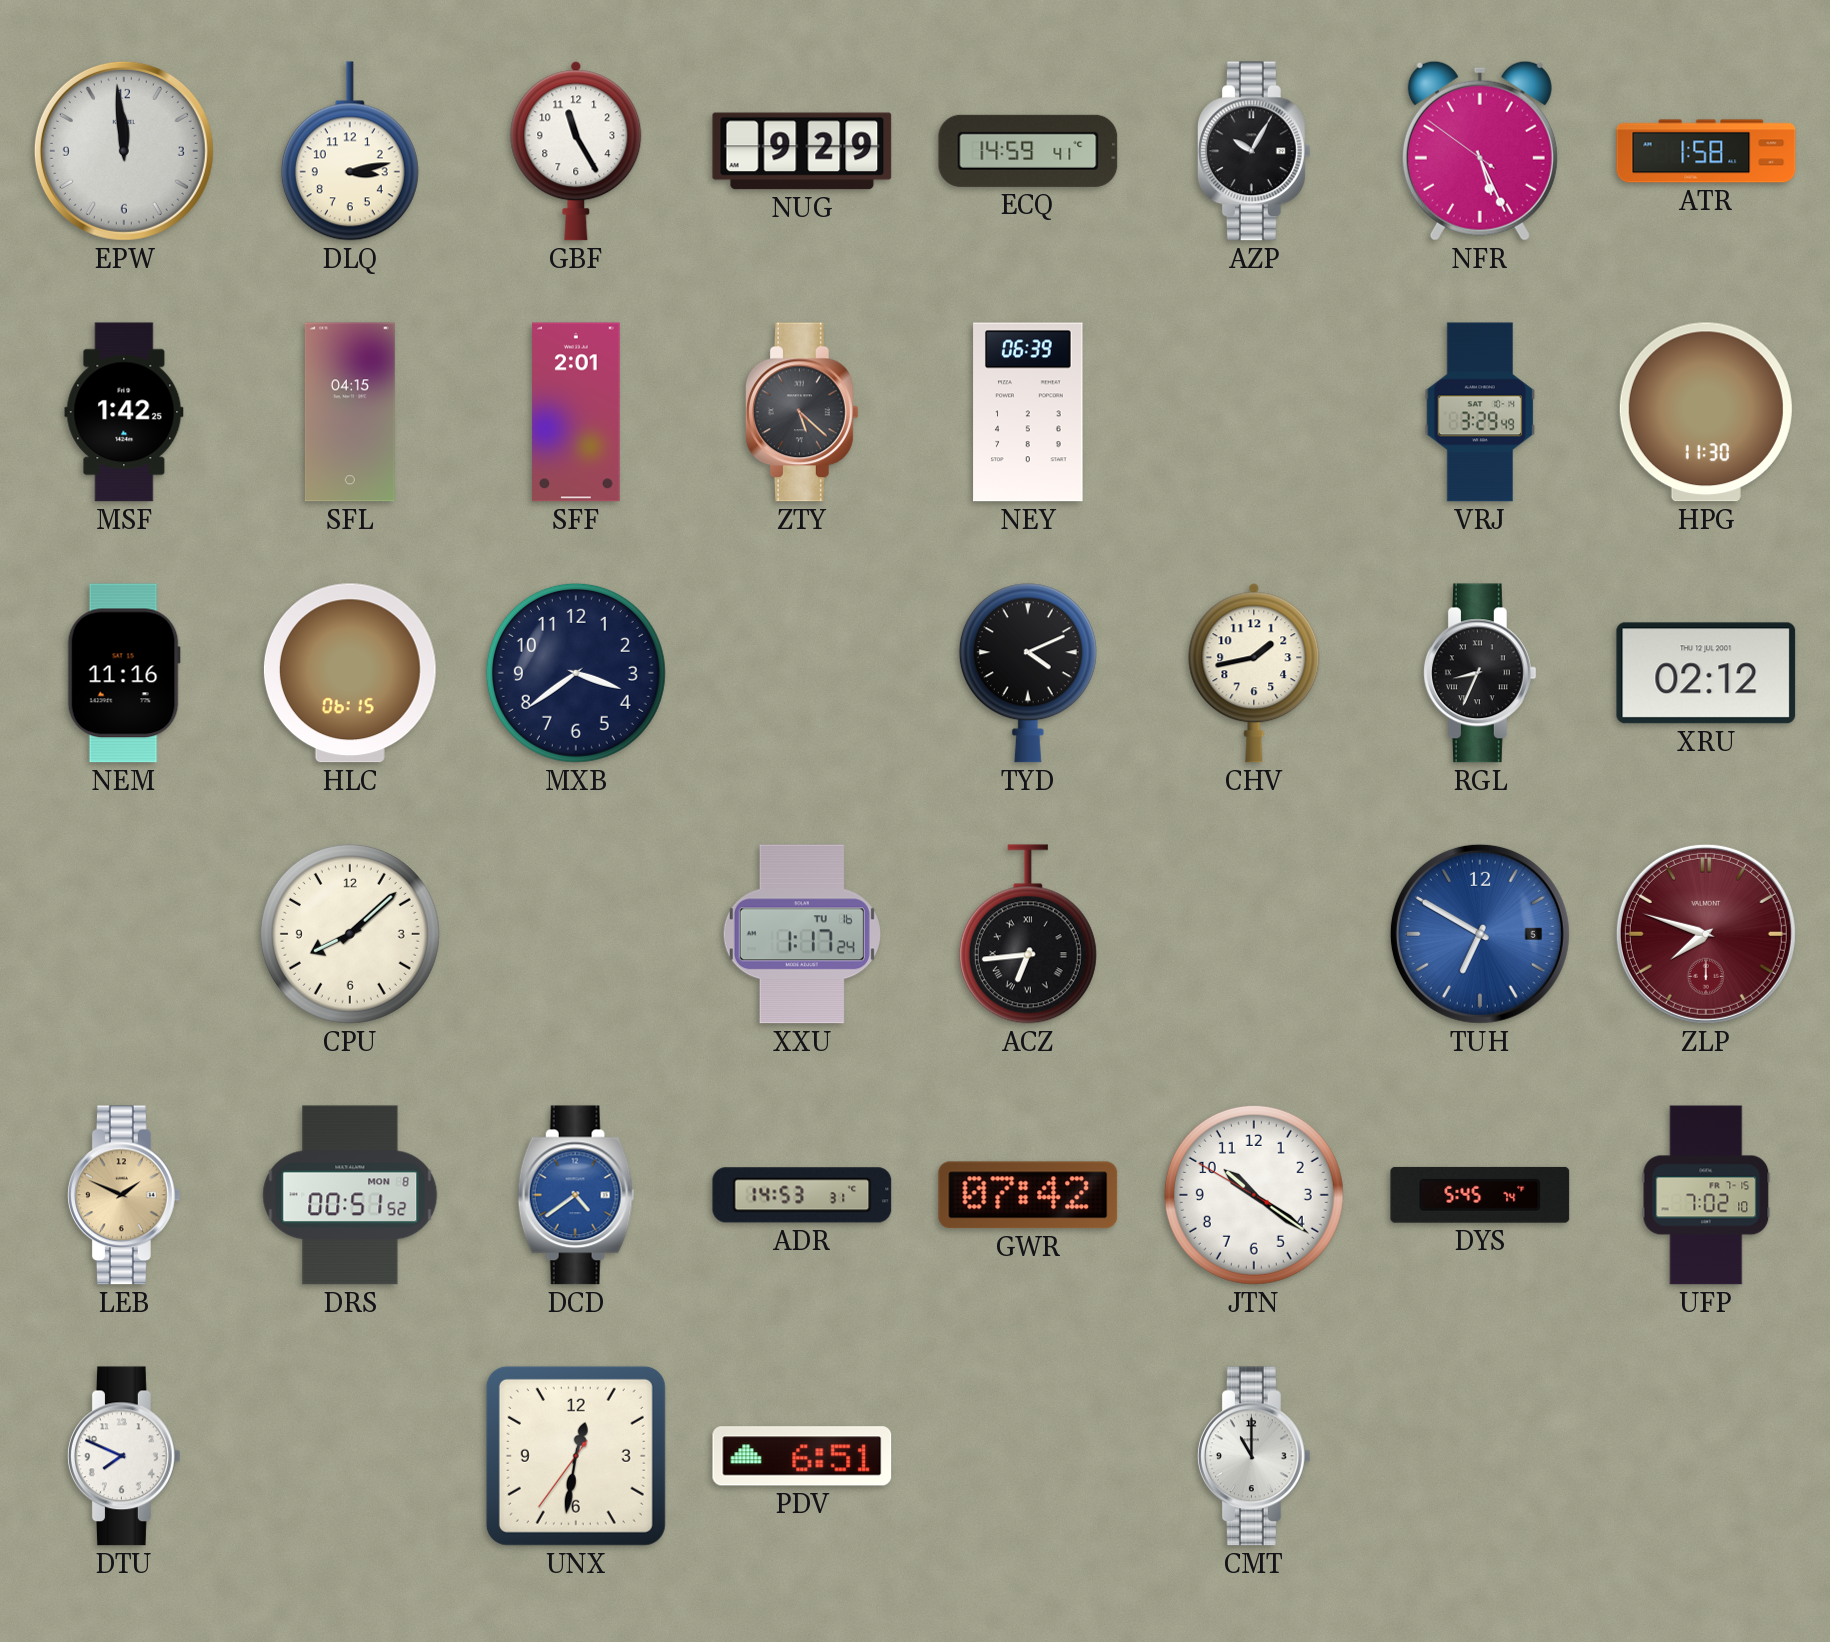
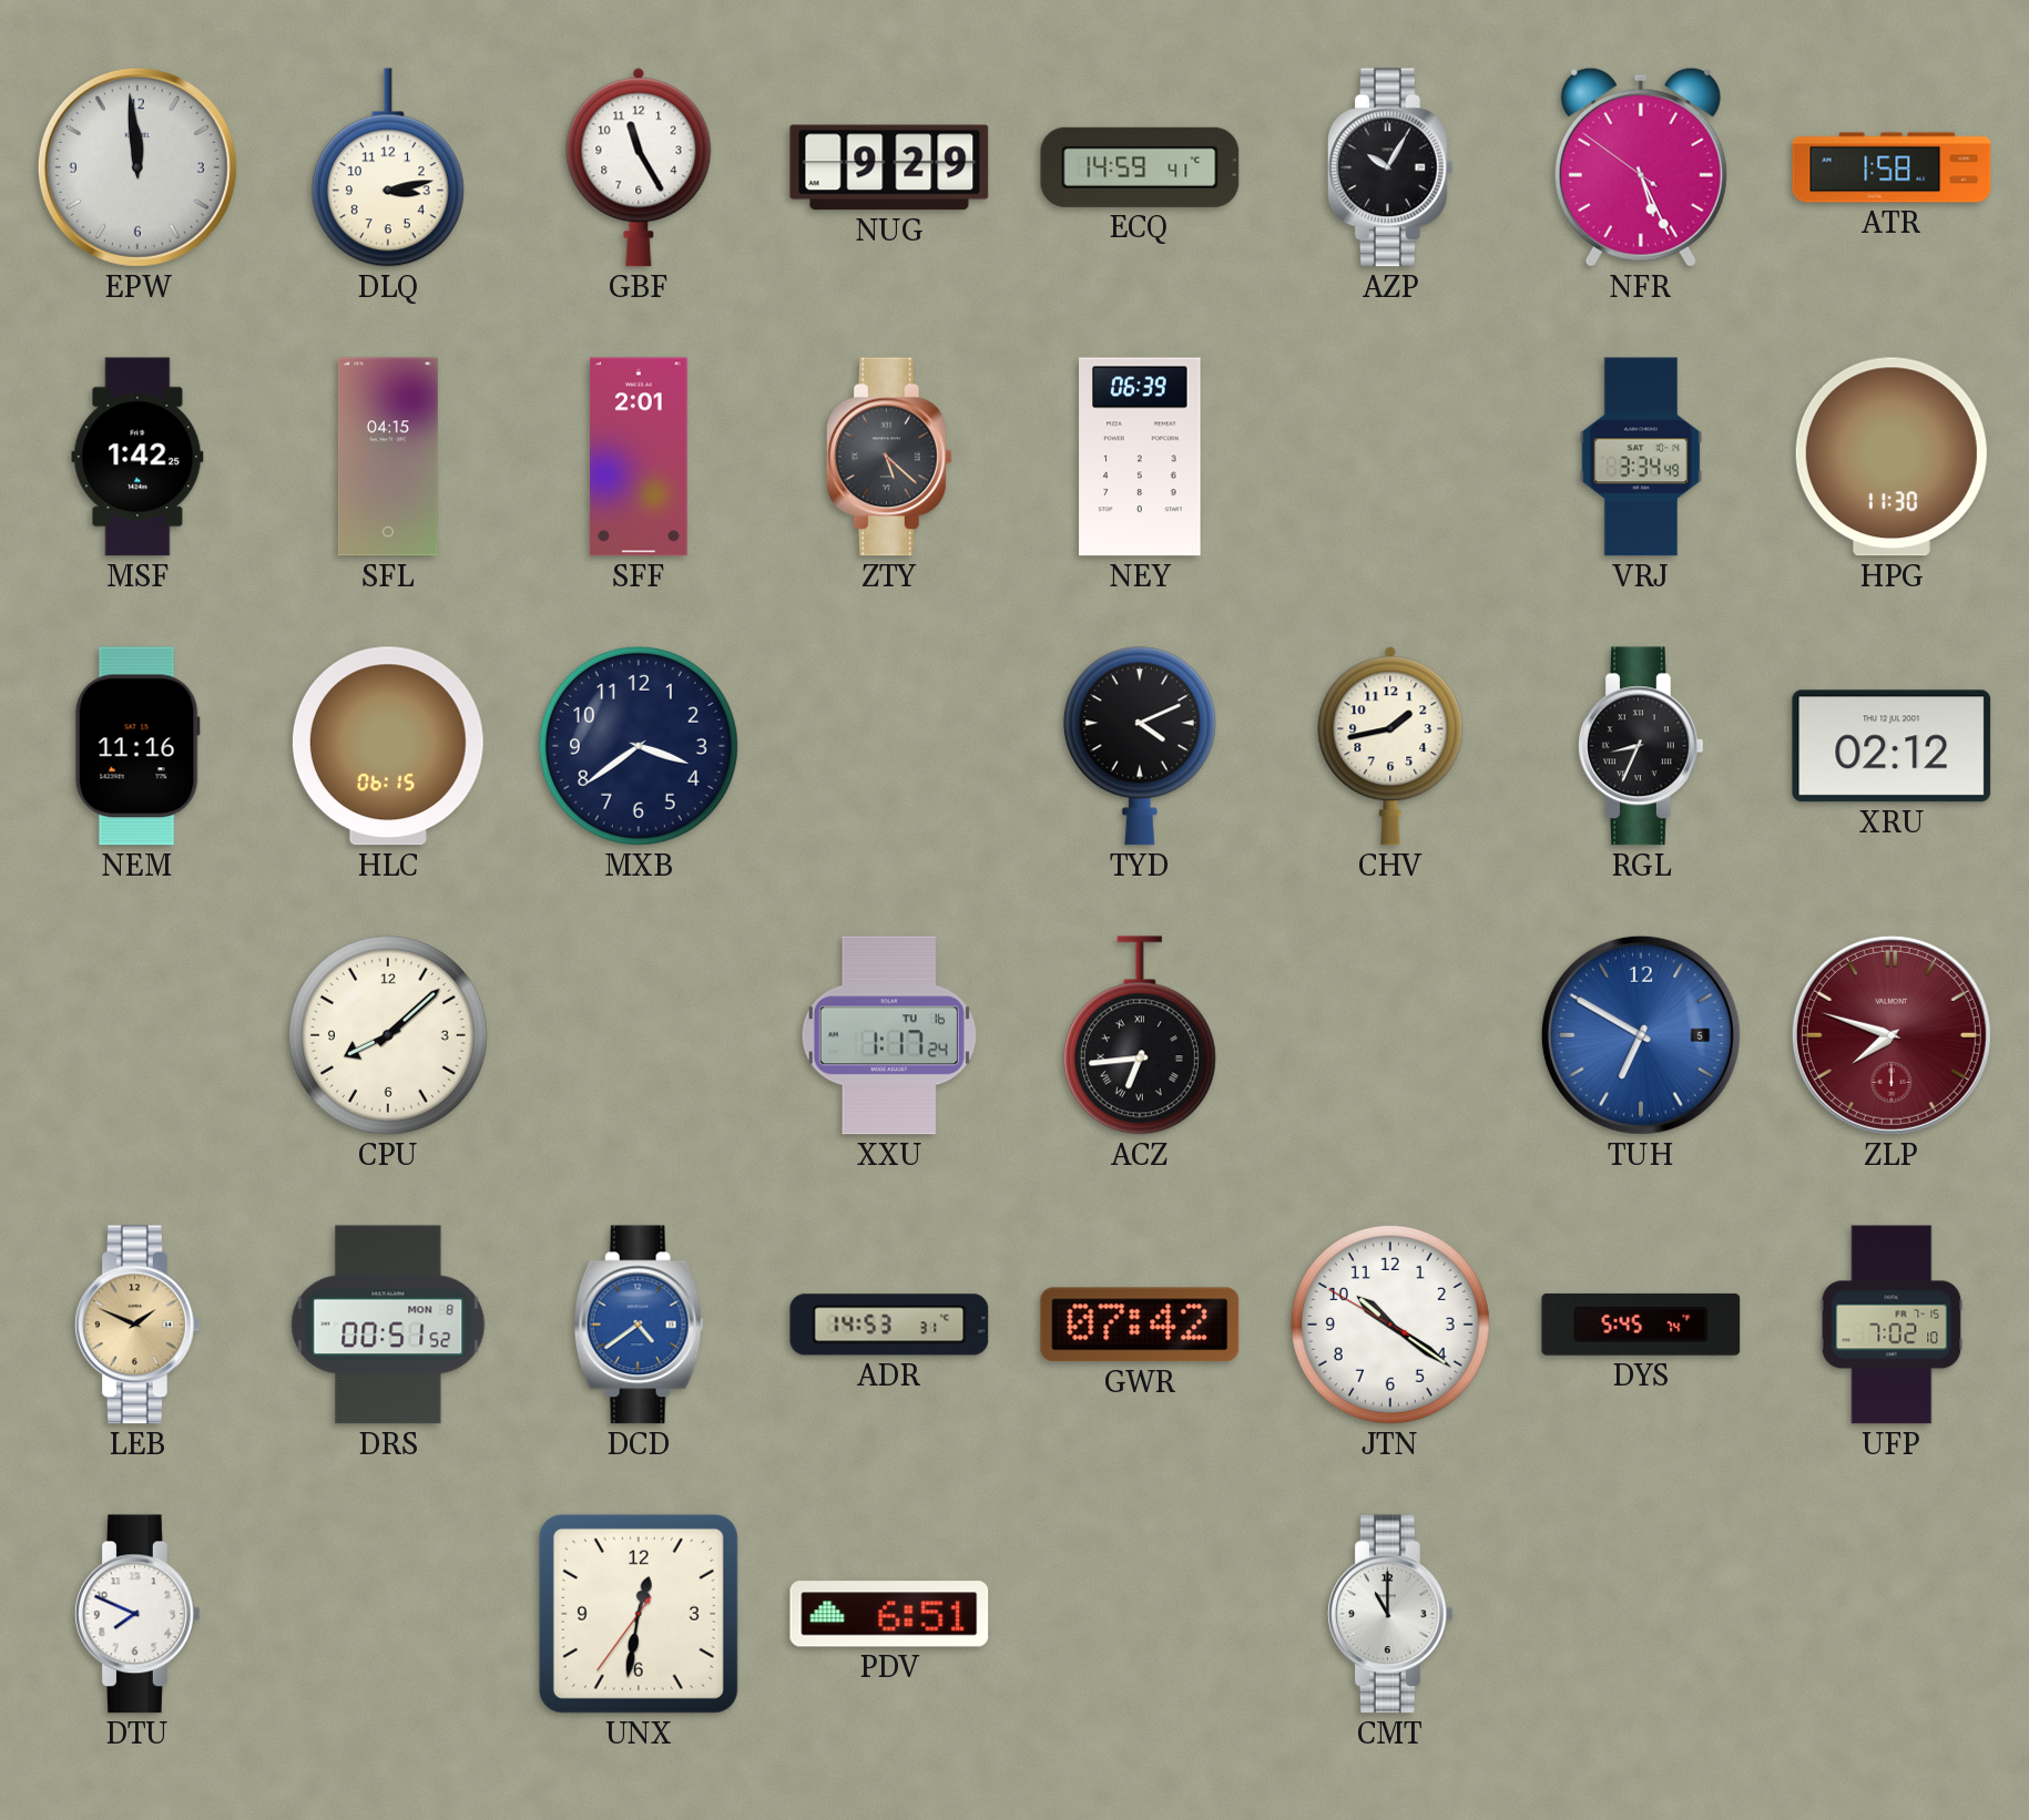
VRJ: 3:29 -> 3:34 (1641, 457)
